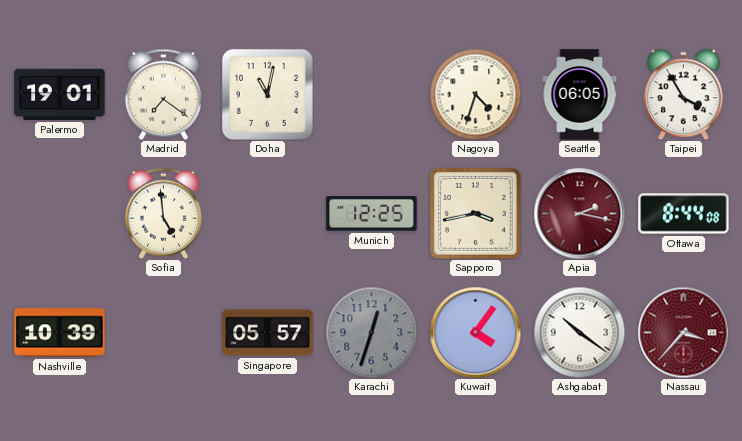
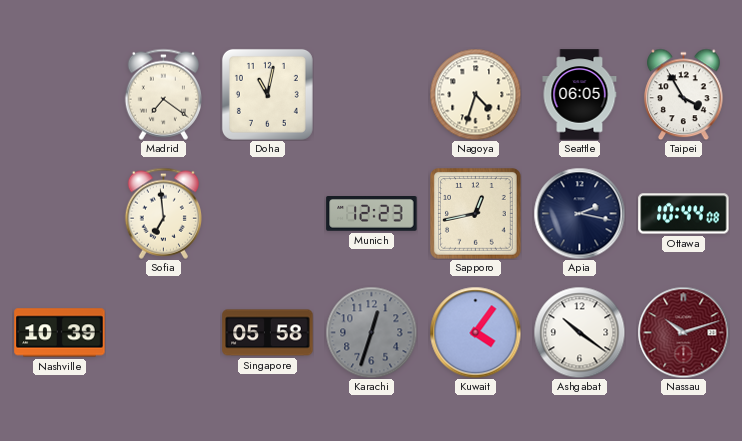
Palermo: 19:01 -> none (60, 94)
Sofia: 4:59 -> 6:59 (163, 213)
Munich: 12:25 -> 12:23 (372, 214)
Sapporo: 3:43 -> 12:43 (476, 214)
Apia dial: burgundy -> navy (579, 213)
Ottawa: 8:44 -> 10:44 (684, 214)
Singapore: 05:57 -> 05:58 (268, 333)
Nassau: 3:37 -> 10:12 (683, 332)
